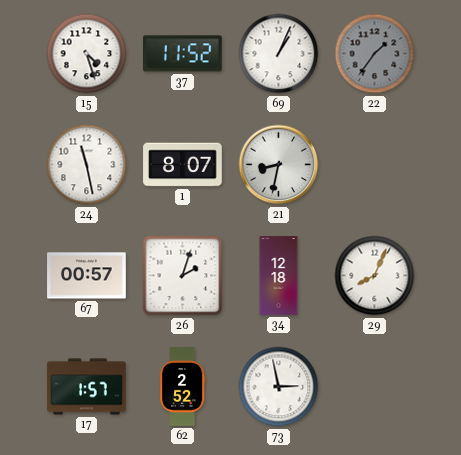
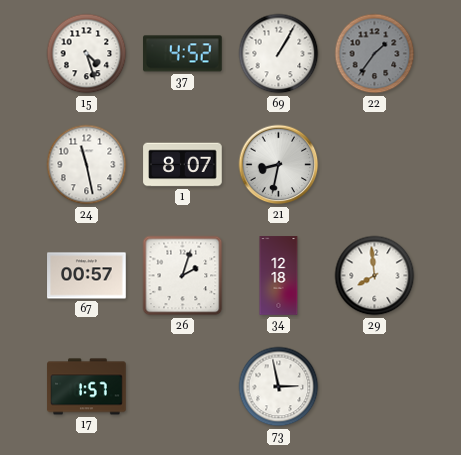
37: 11:52 -> 4:52 (183, 54)
69: 1:04 -> 1:05 (279, 54)
29: 8:04 -> 7:59 (375, 276)
62: 2:52 -> none (183, 387)
